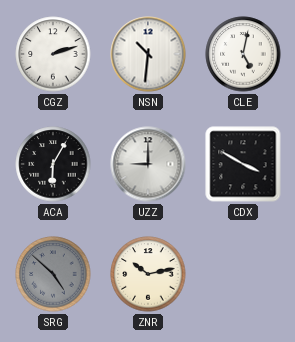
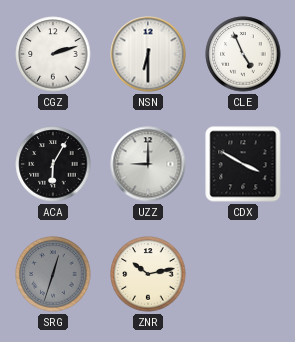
NSN: 10:31 -> 6:30 (148, 54)
CLE: 5:02 -> 4:56 (243, 54)
SRG: 4:52 -> 12:33 (53, 274)
